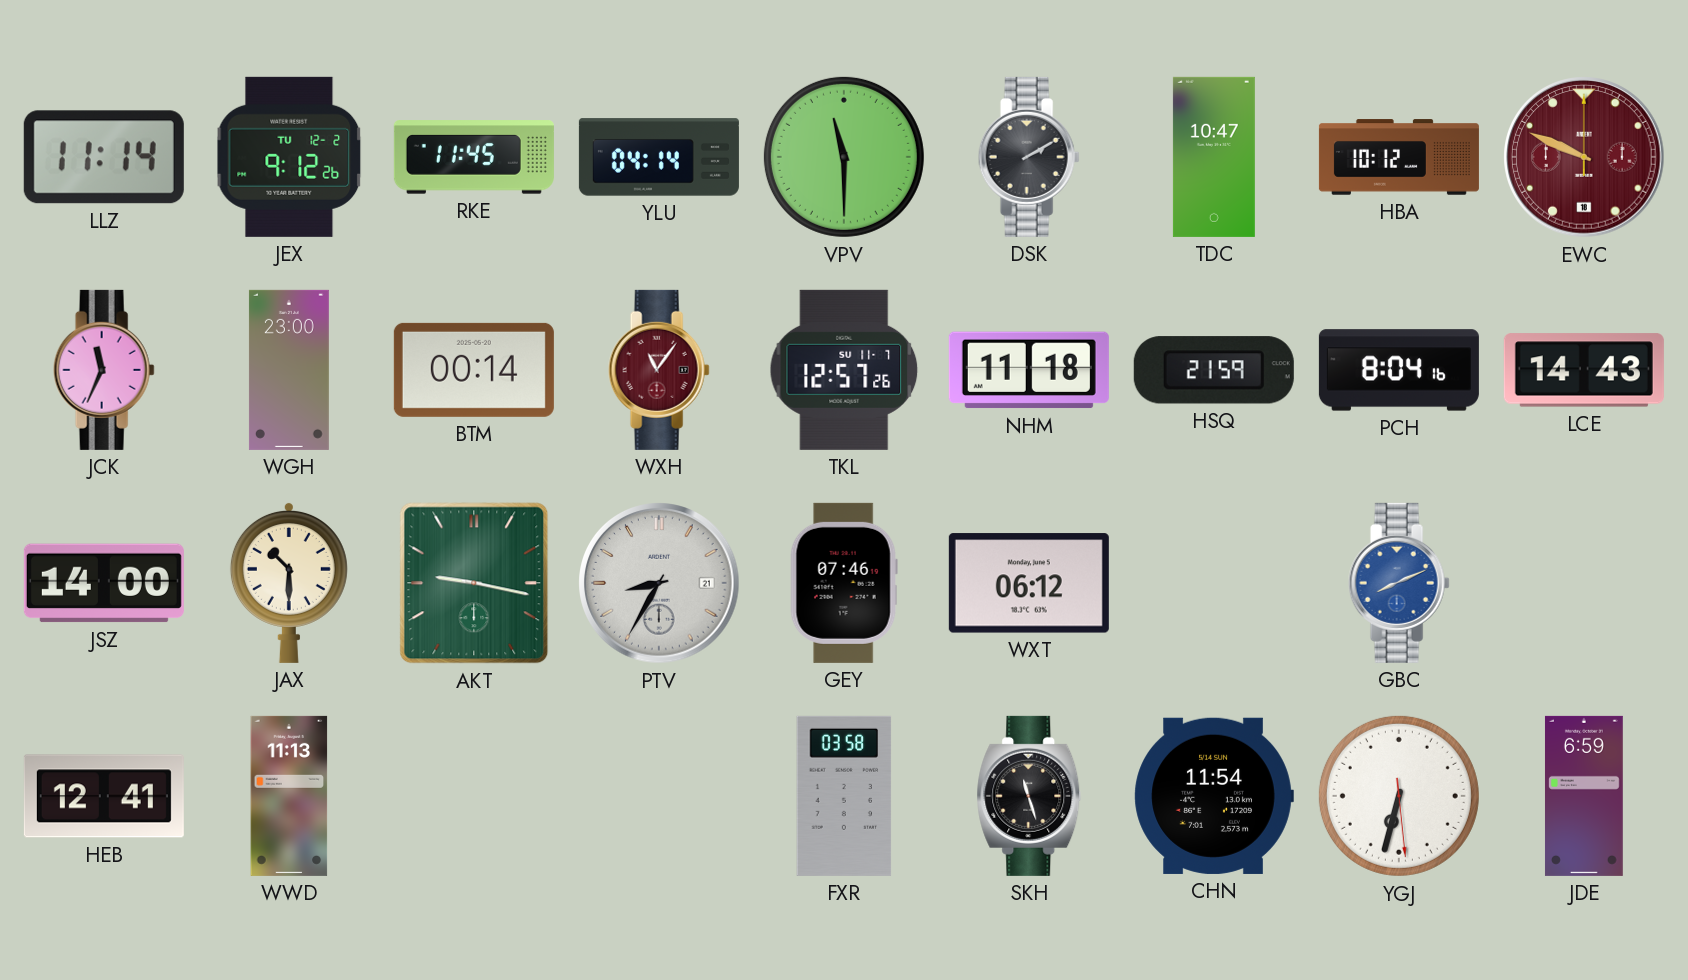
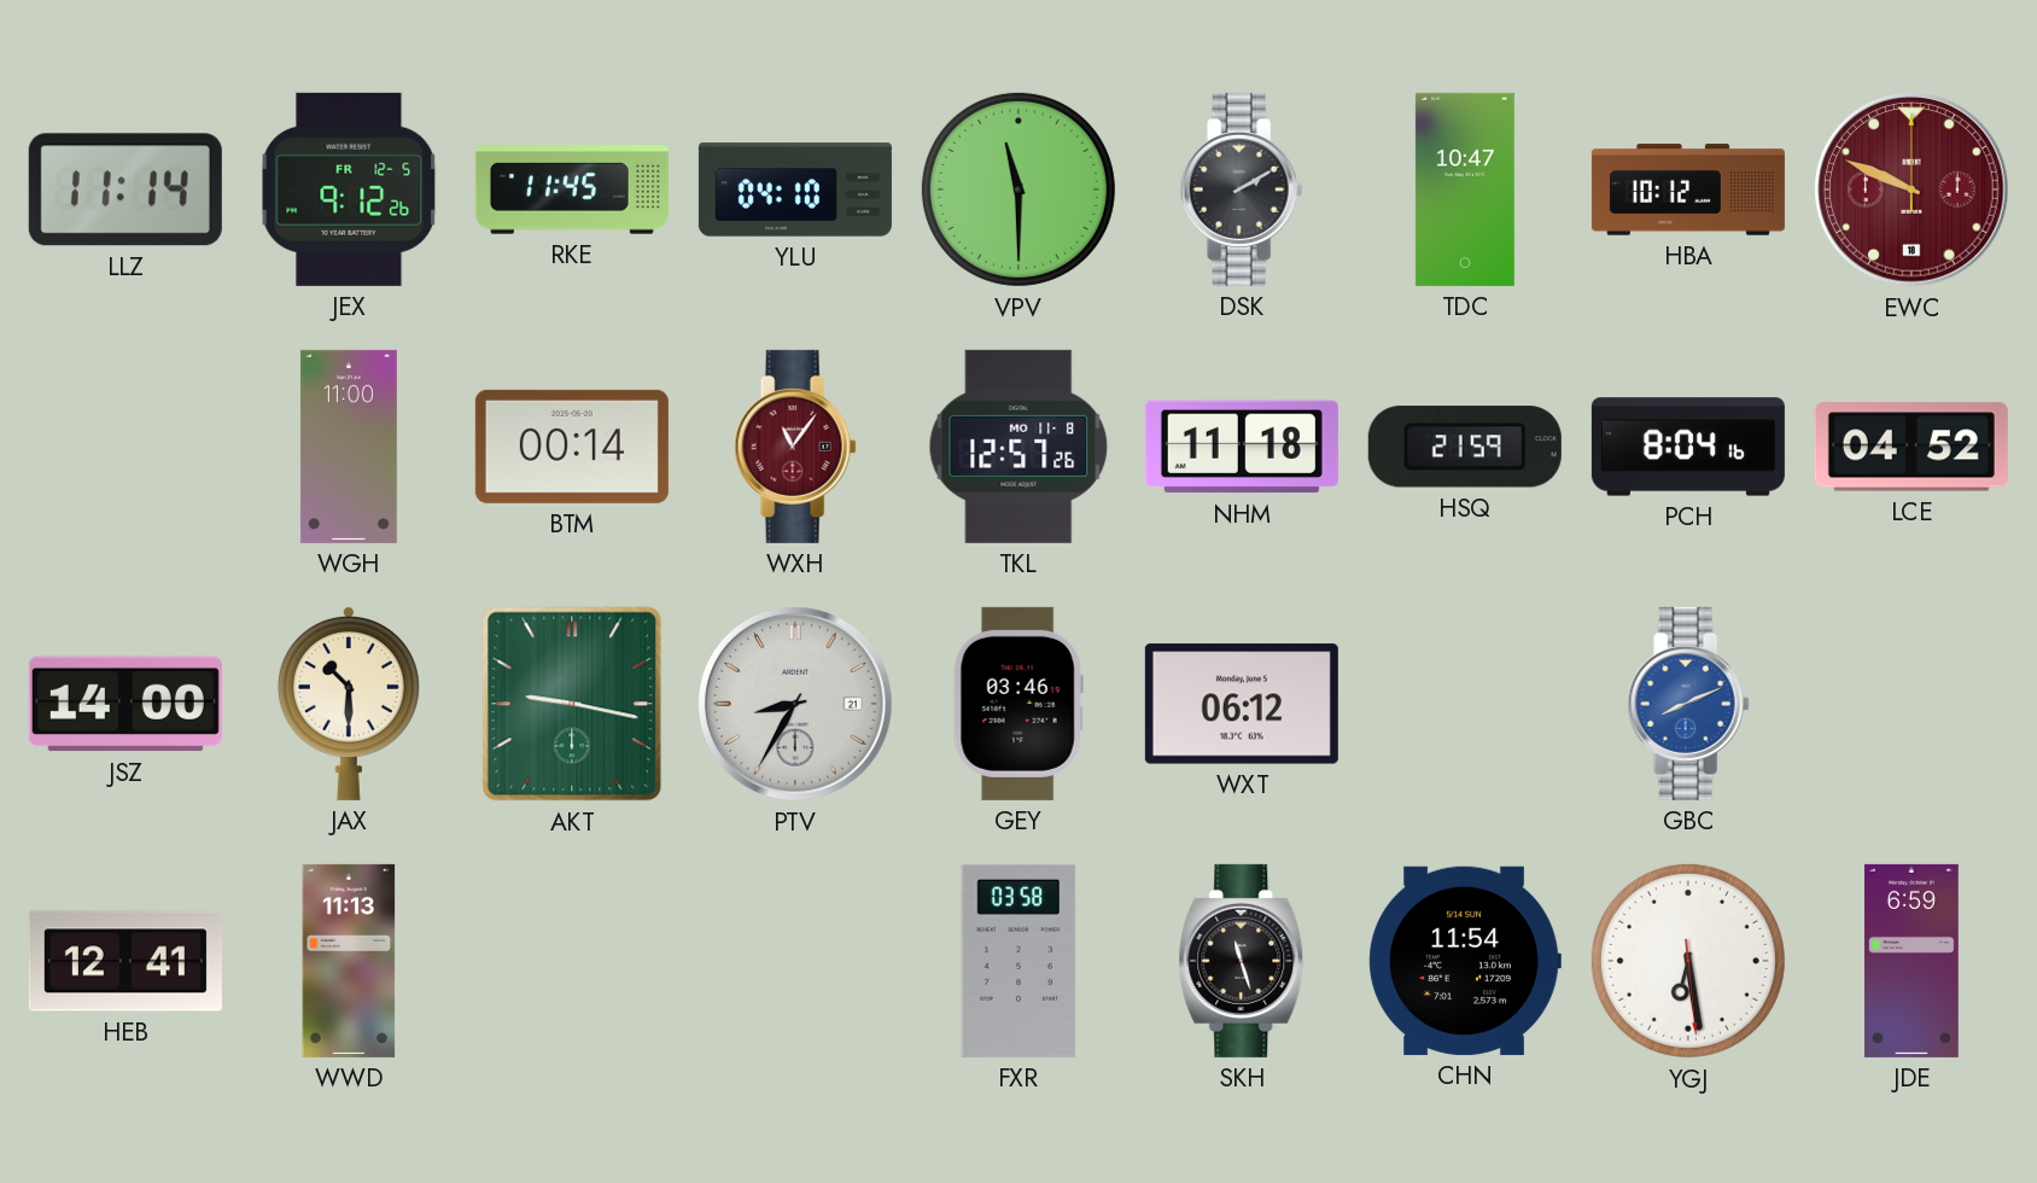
JEX date: TU 12-2 -> FR 12-5 (349, 190)
YLU: 04:14 -> 04:10 (795, 190)
JCK: 11:34 -> none (104, 370)
WGH: 23:00 -> 11:00 (349, 447)
TKL date: SU 11-7 -> MO 11-8 (1019, 447)
LCE: 14:43 -> 04:52 (1911, 447)
GEY: 07:46 -> 03:46 (1019, 704)
YGJ: 6:32 -> 6:28 (1688, 961)
